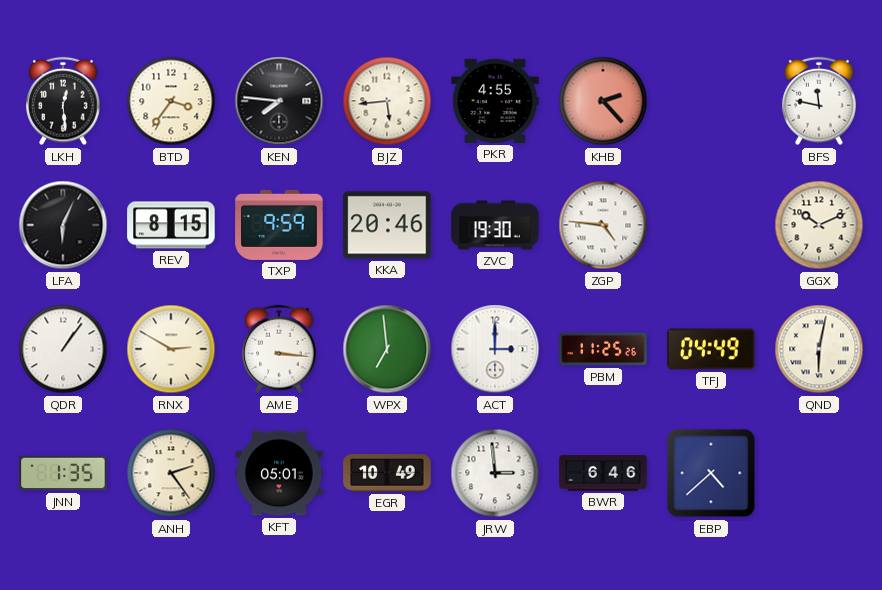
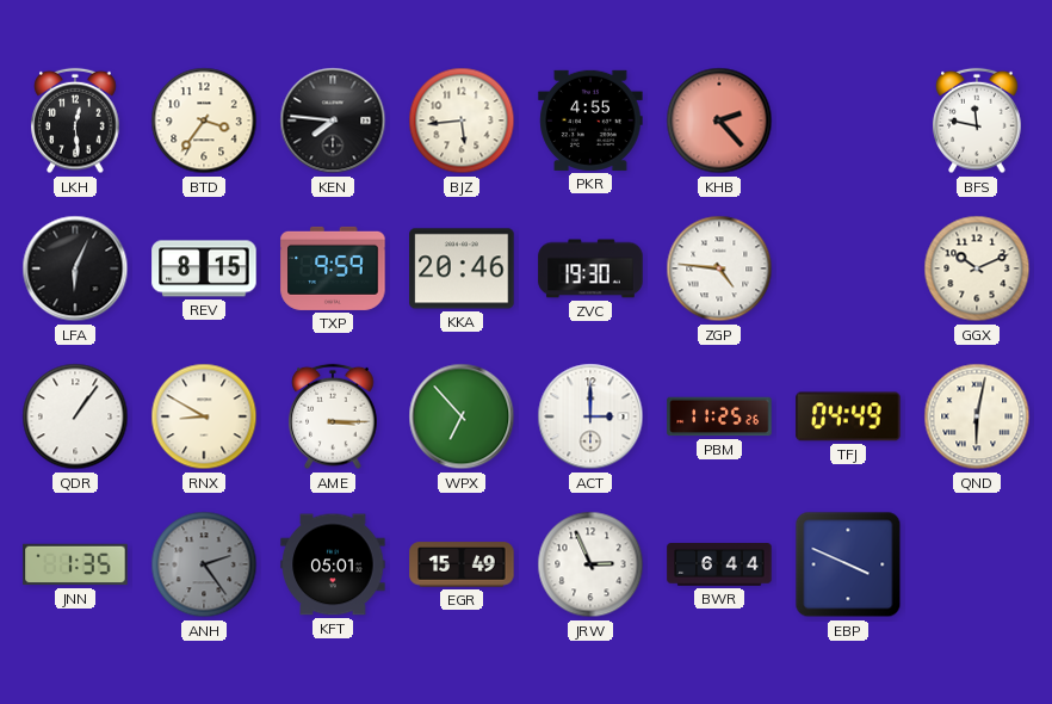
RNX: 2:50 -> 8:50 (204, 416)
AME: 3:16 -> 3:15 (333, 416)
WPX: 6:59 -> 6:53 (462, 416)
ANH dial: cream -> grey (204, 564)
EGR: 10:49 -> 15:49 (462, 564)
JRW: 2:59 -> 2:56 (590, 564)
BWR: 6:46 -> 6:44 (719, 564)
EBP: 4:38 -> 3:49 (848, 564)
